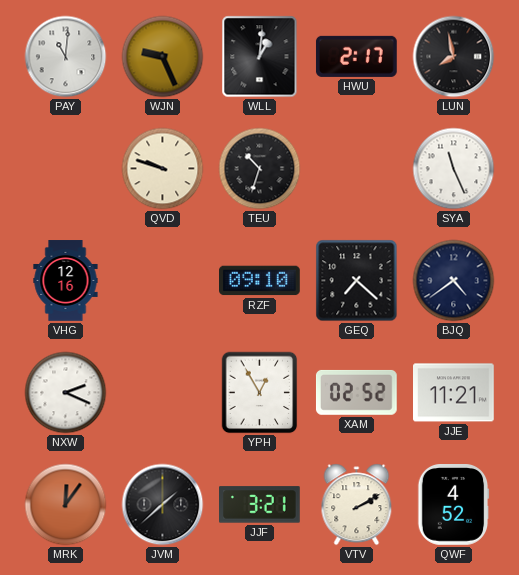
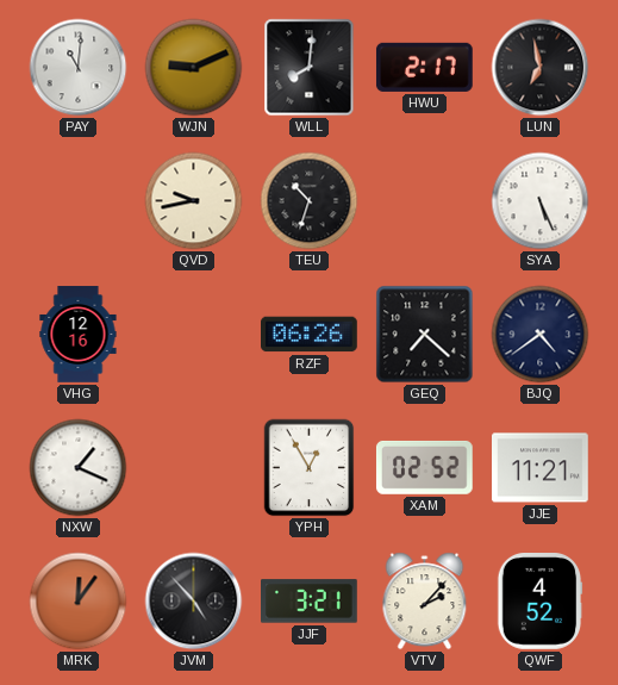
WJN: 9:26 -> 9:11 (194, 68)
WLL: 1:01 -> 8:01 (310, 68)
LUN: 7:58 -> 6:58 (541, 68)
QVD: 9:48 -> 9:43 (194, 201)
SYA: 11:26 -> 5:26 (541, 201)
RZF: 09:10 -> 06:26 (310, 335)
NXW: 2:19 -> 1:19 (79, 468)
JVM: 1:38 -> 4:53 (194, 602)
VTV: 2:10 -> 2:07 (425, 602)
